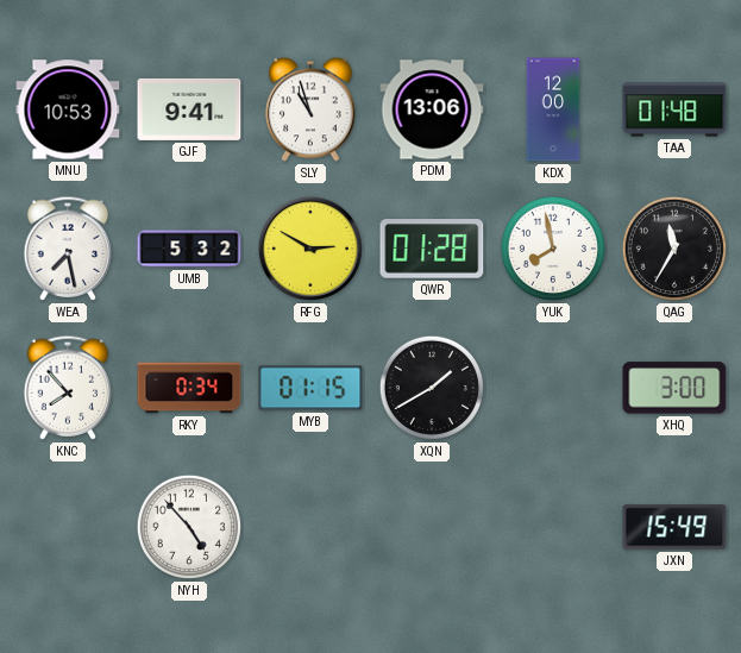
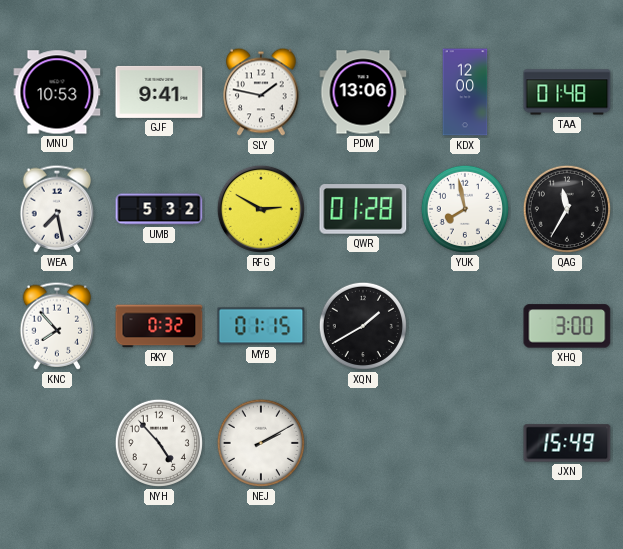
SLY: 10:57 -> 1:47 (261, 92)
RKY: 0:34 -> 0:32 (159, 326)
NEJ: none -> 2:10 (261, 443)
